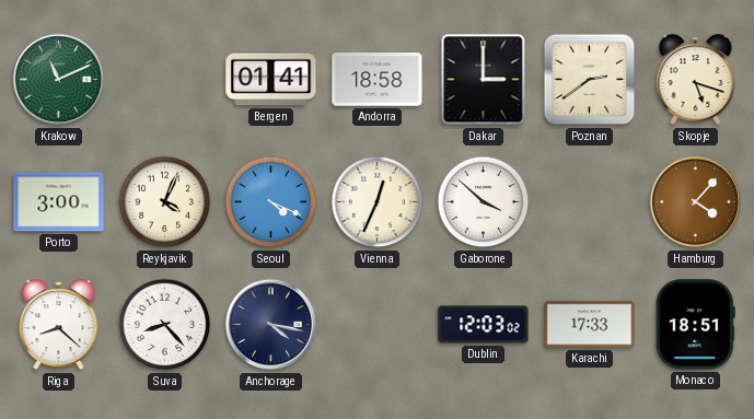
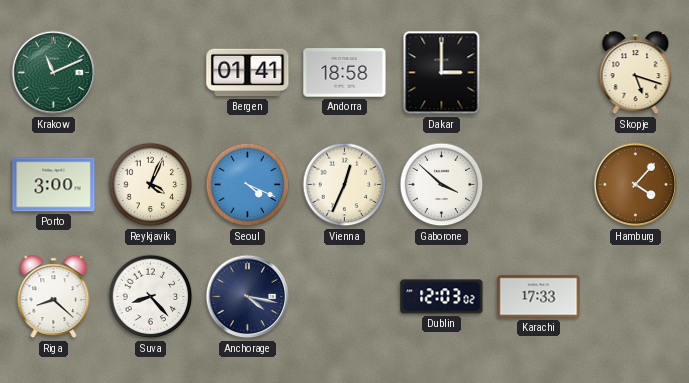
Poznan: 2:39 -> none (590, 80)
Monaco: 18:51 -> none (695, 325)
